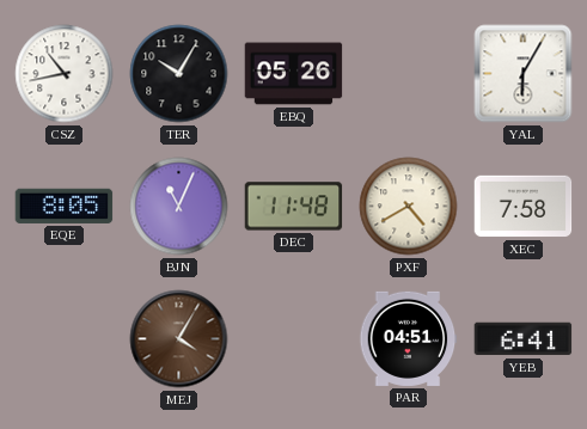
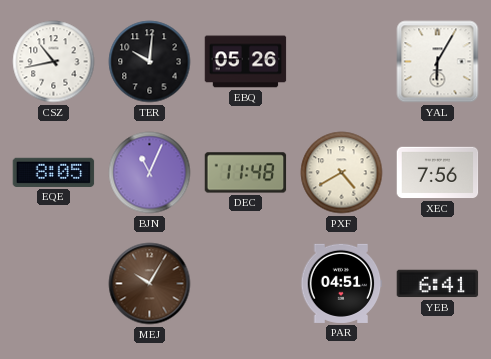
TER: 10:05 -> 10:01 (150, 62)
XEC: 7:58 -> 7:56 (438, 173)
MEJ: 4:05 -> 10:05 (150, 284)
